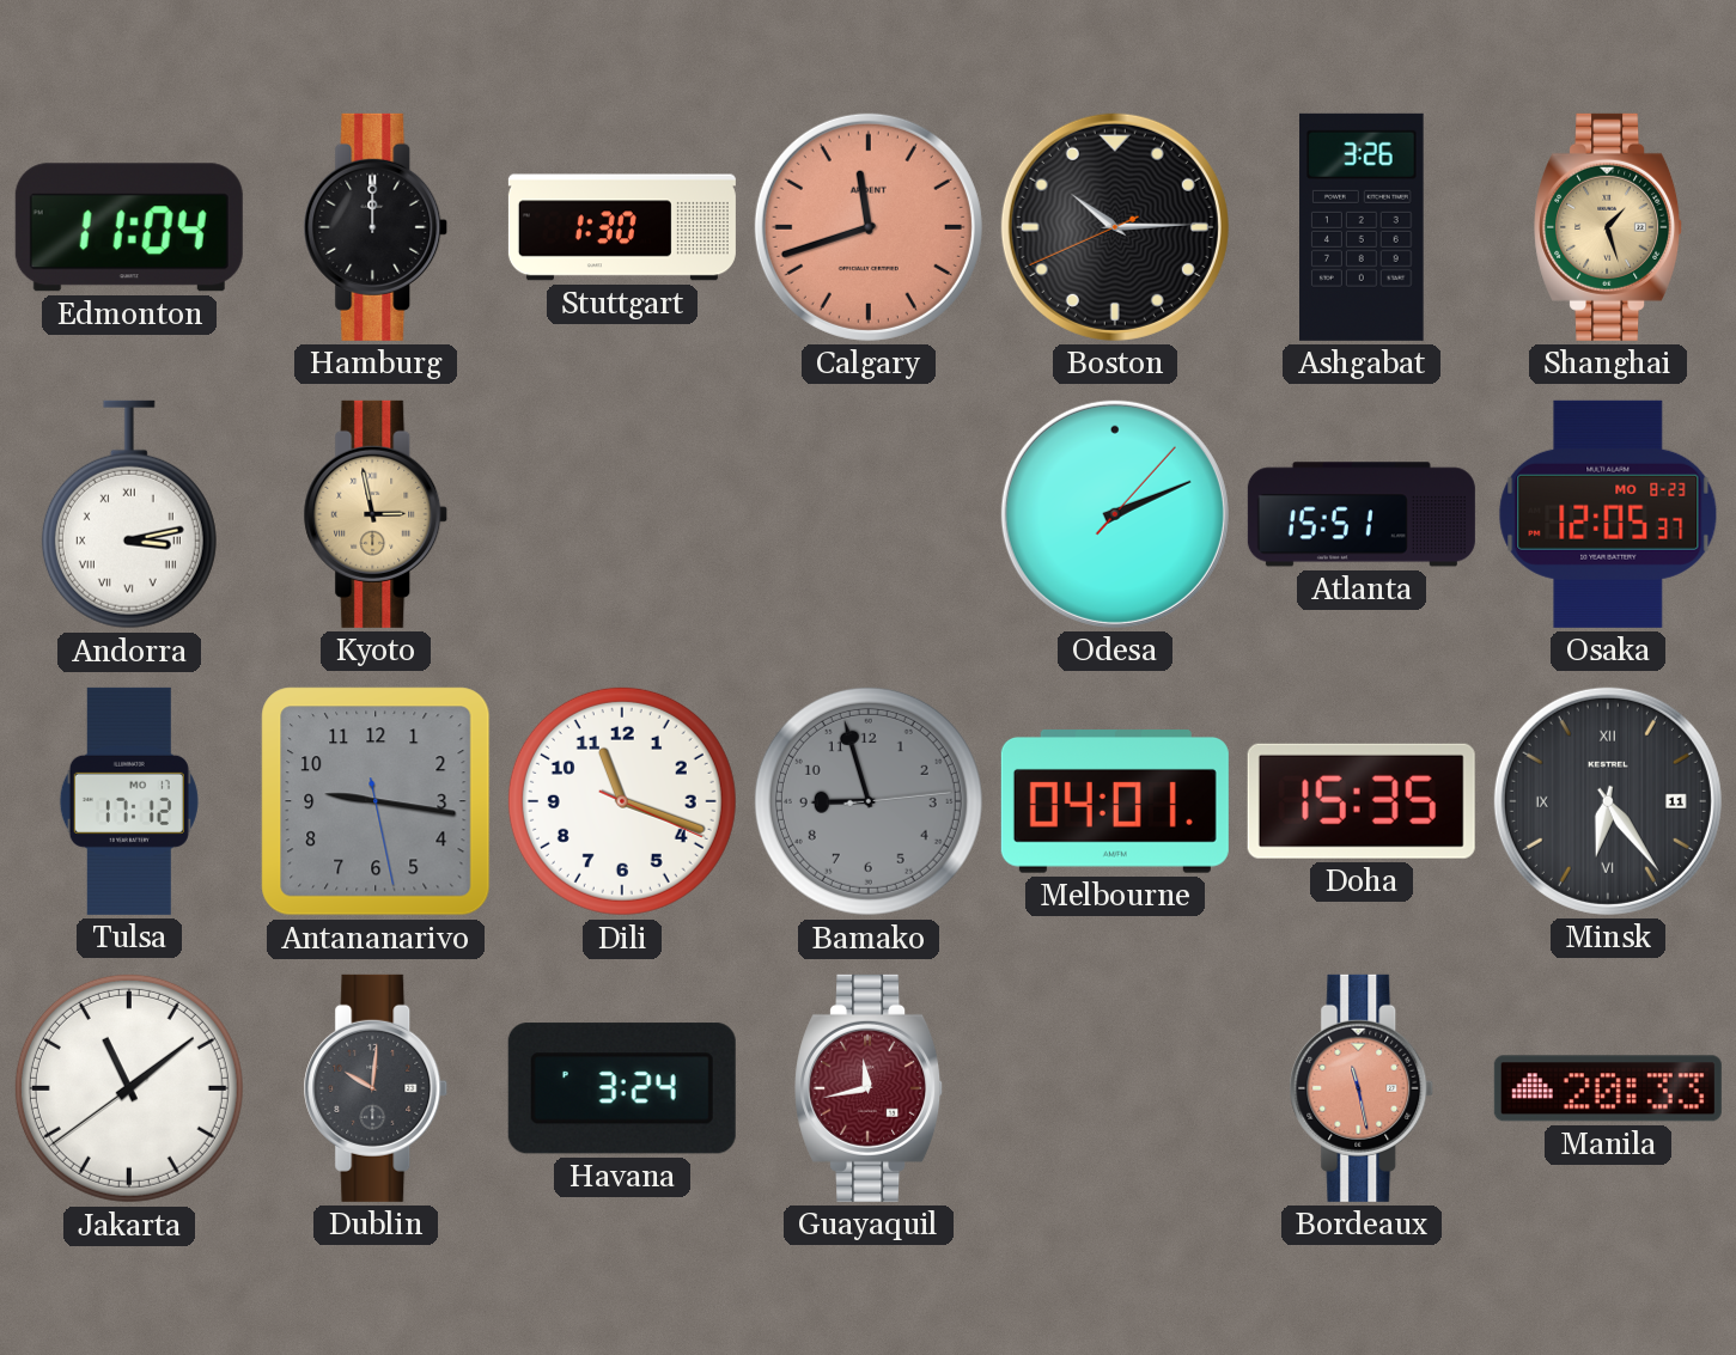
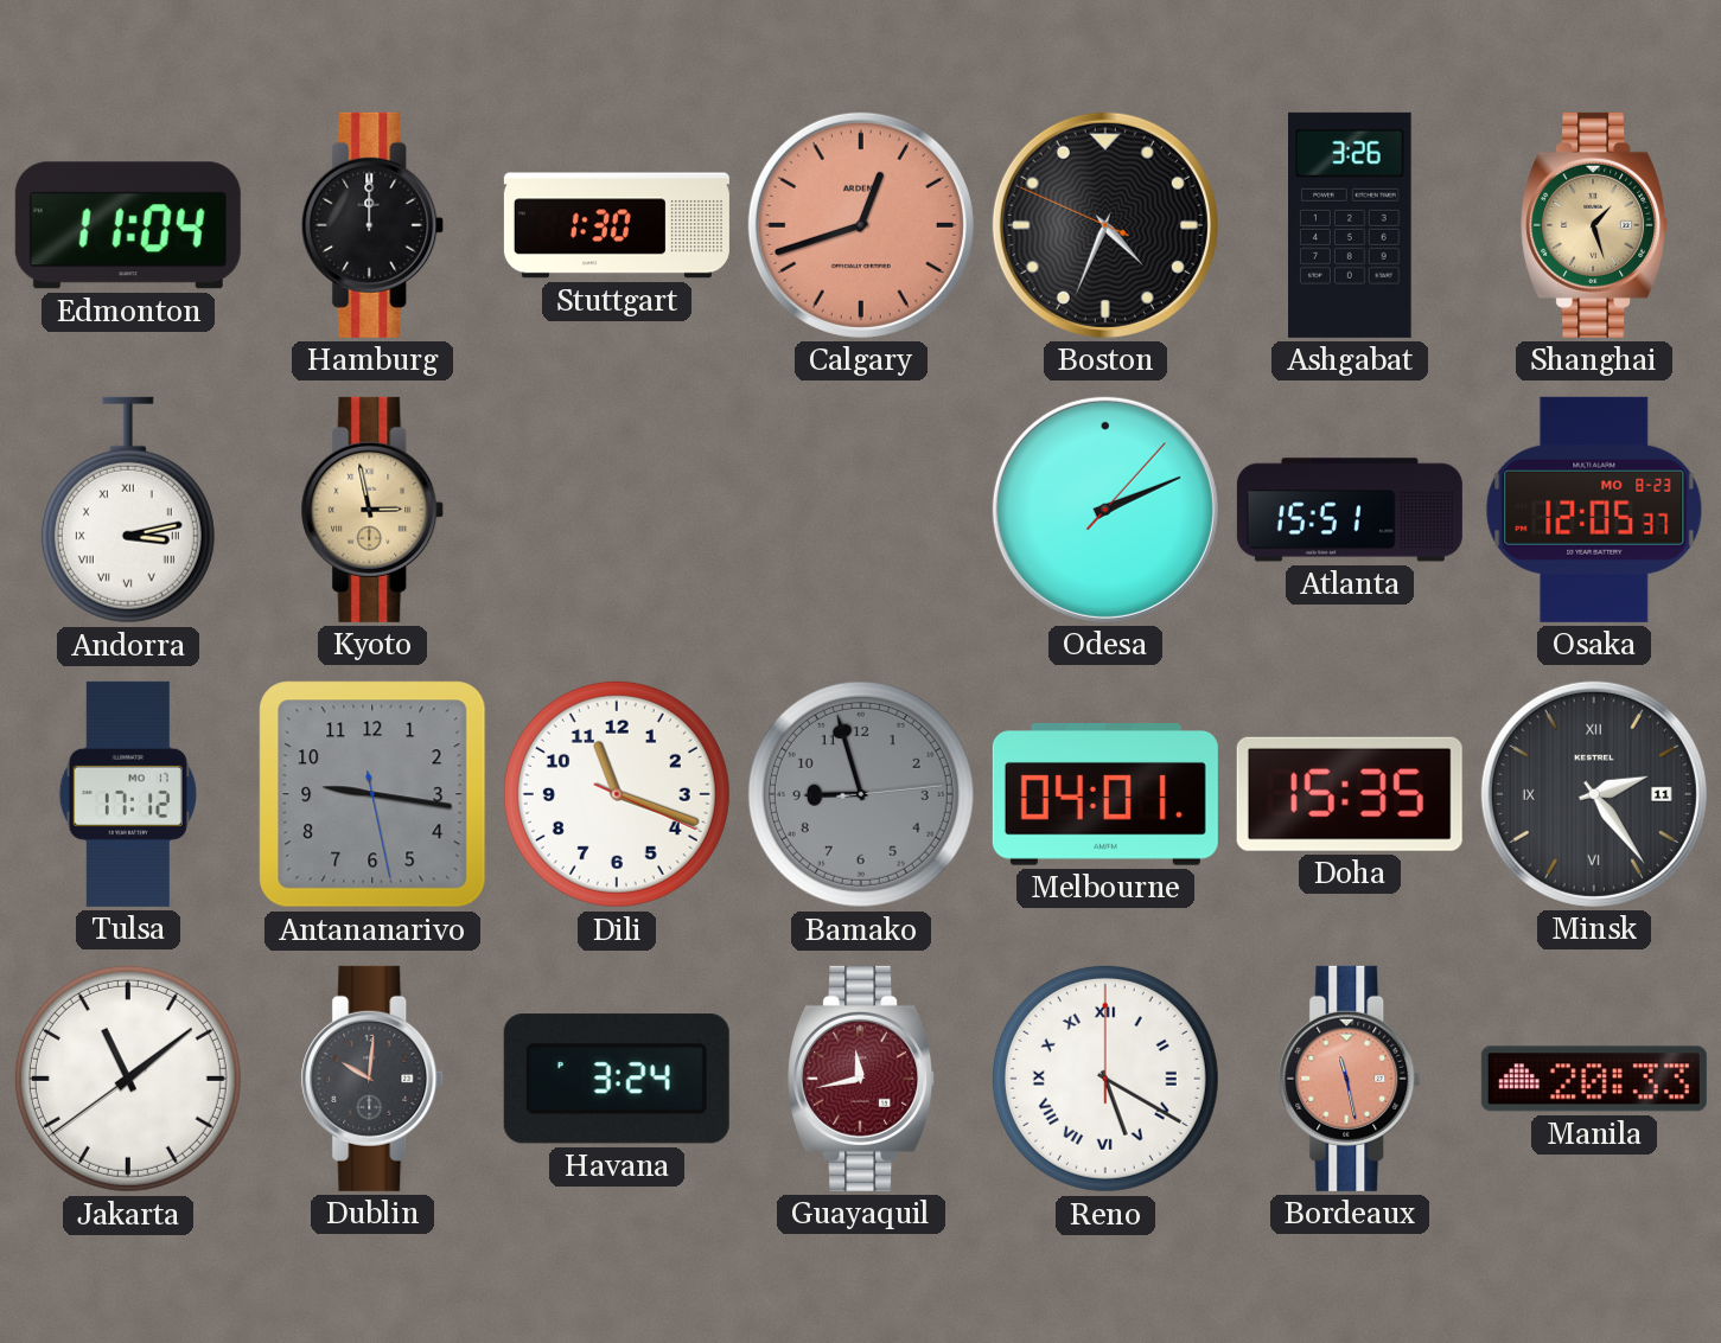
Calgary: 11:42 -> 12:42 (861, 225)
Boston: 10:14 -> 4:33 (1105, 225)
Minsk: 6:24 -> 2:24 (1594, 794)
Reno: none -> 5:20 (1105, 1079)
